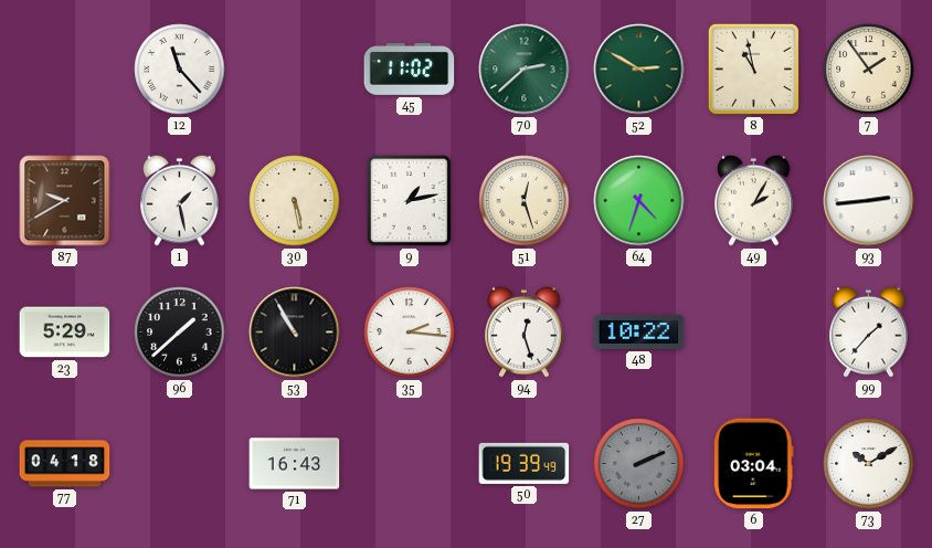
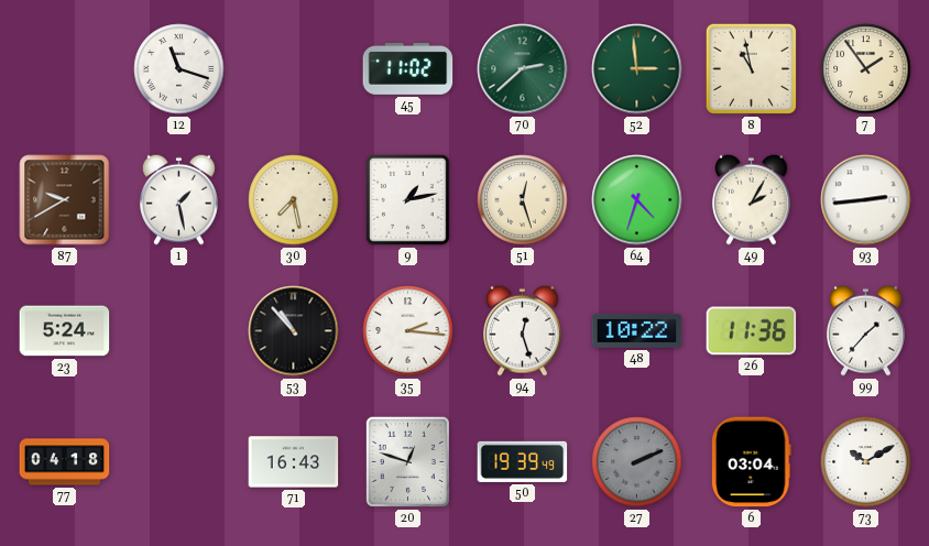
12: 11:23 -> 11:18 (179, 69)
52: 2:50 -> 2:59 (637, 69)
30: 5:28 -> 7:28 (294, 200)
23: 5:29 -> 5:24 (65, 331)
96: 1:38 -> none (180, 333)
53: 10:55 -> 10:53 (294, 331)
26: none -> 11:36 (752, 331)
20: none -> 12:48 (407, 461)
